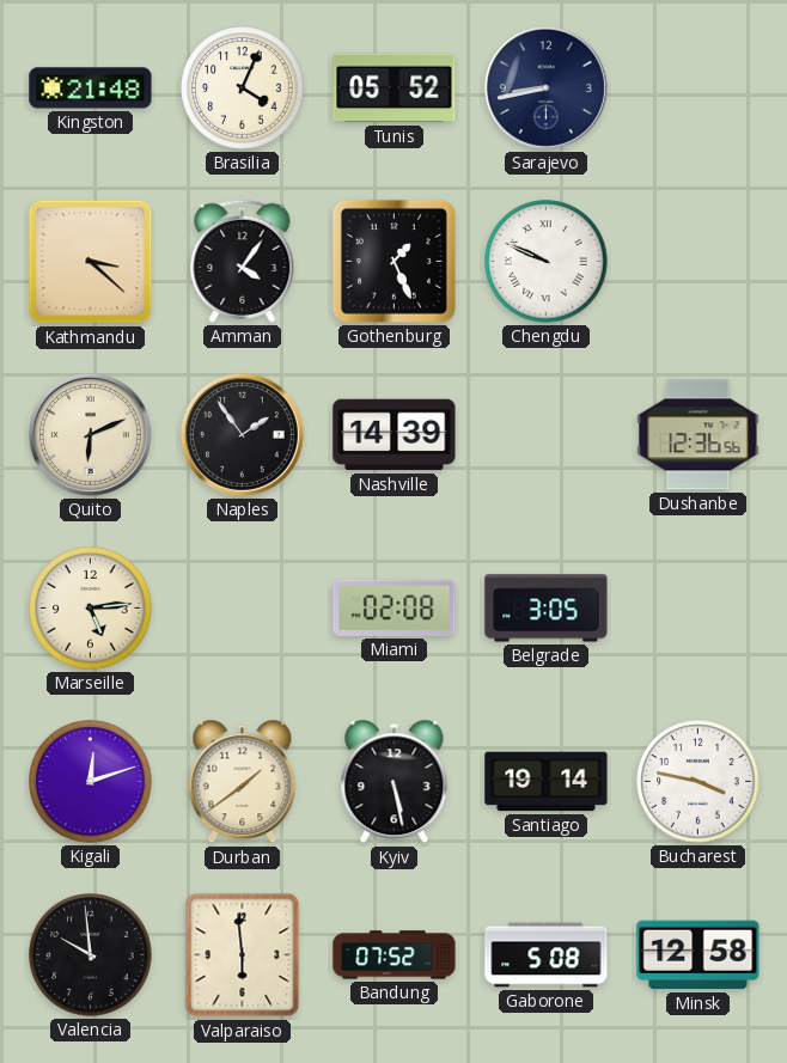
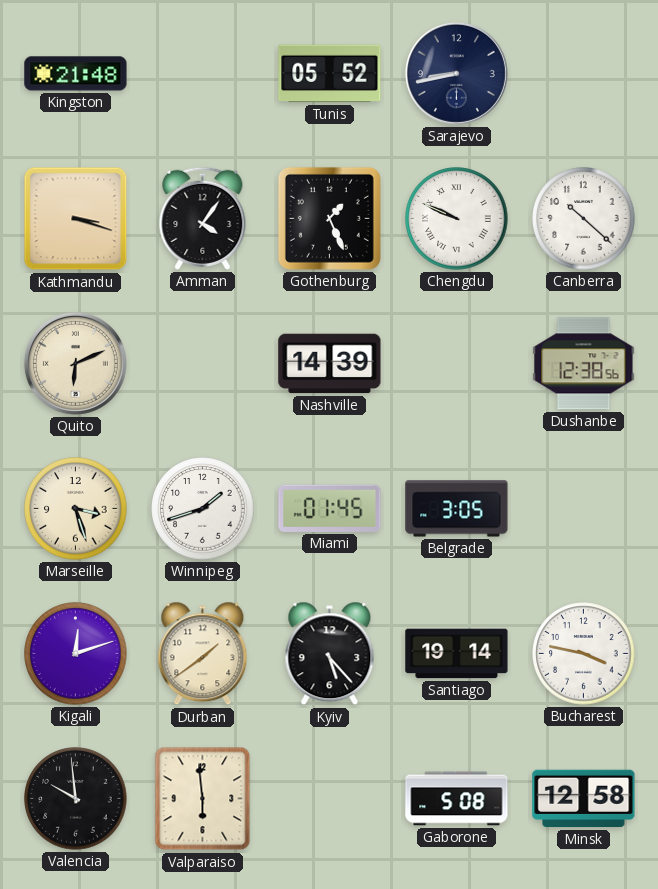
Brasilia: 4:04 -> none (243, 88)
Kathmandu: 3:22 -> 3:18 (76, 219)
Canberra: none -> 10:22 (584, 219)
Naples: 1:54 -> none (242, 434)
Dushanbe: 12:36 -> 12:38 (584, 364)
Marseille: 5:14 -> 3:27 (76, 509)
Winnipeg: none -> 1:42 (203, 509)
Miami: 02:08 -> 01:45 (330, 508)
Kyiv: 5:28 -> 5:23 (330, 654)
Bandung: 07:52 -> none (395, 955)
